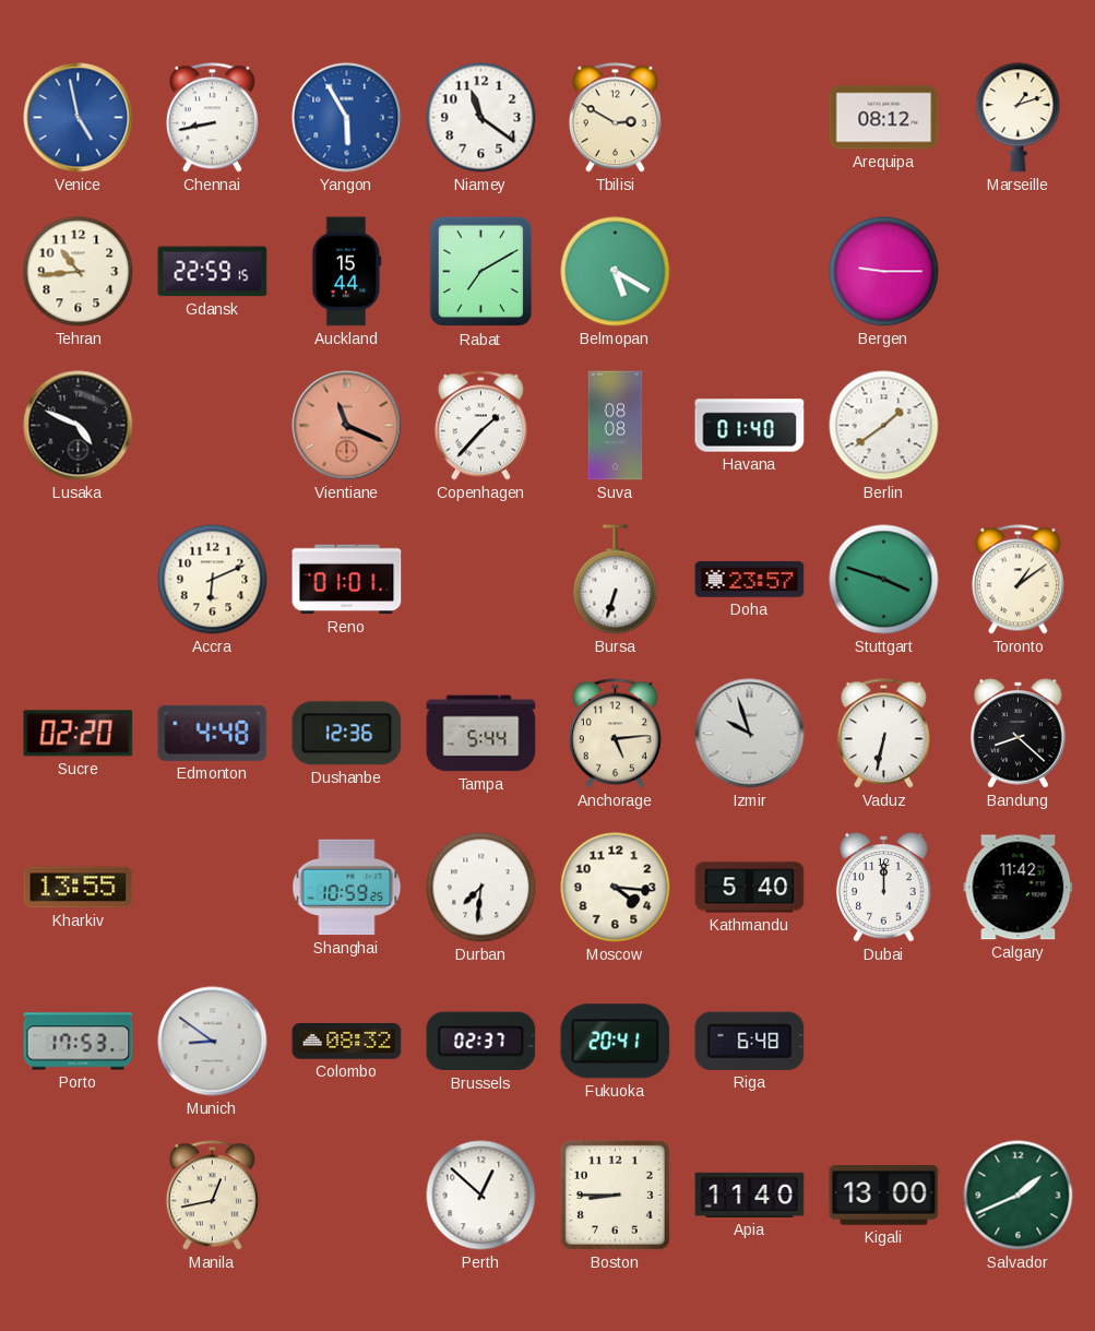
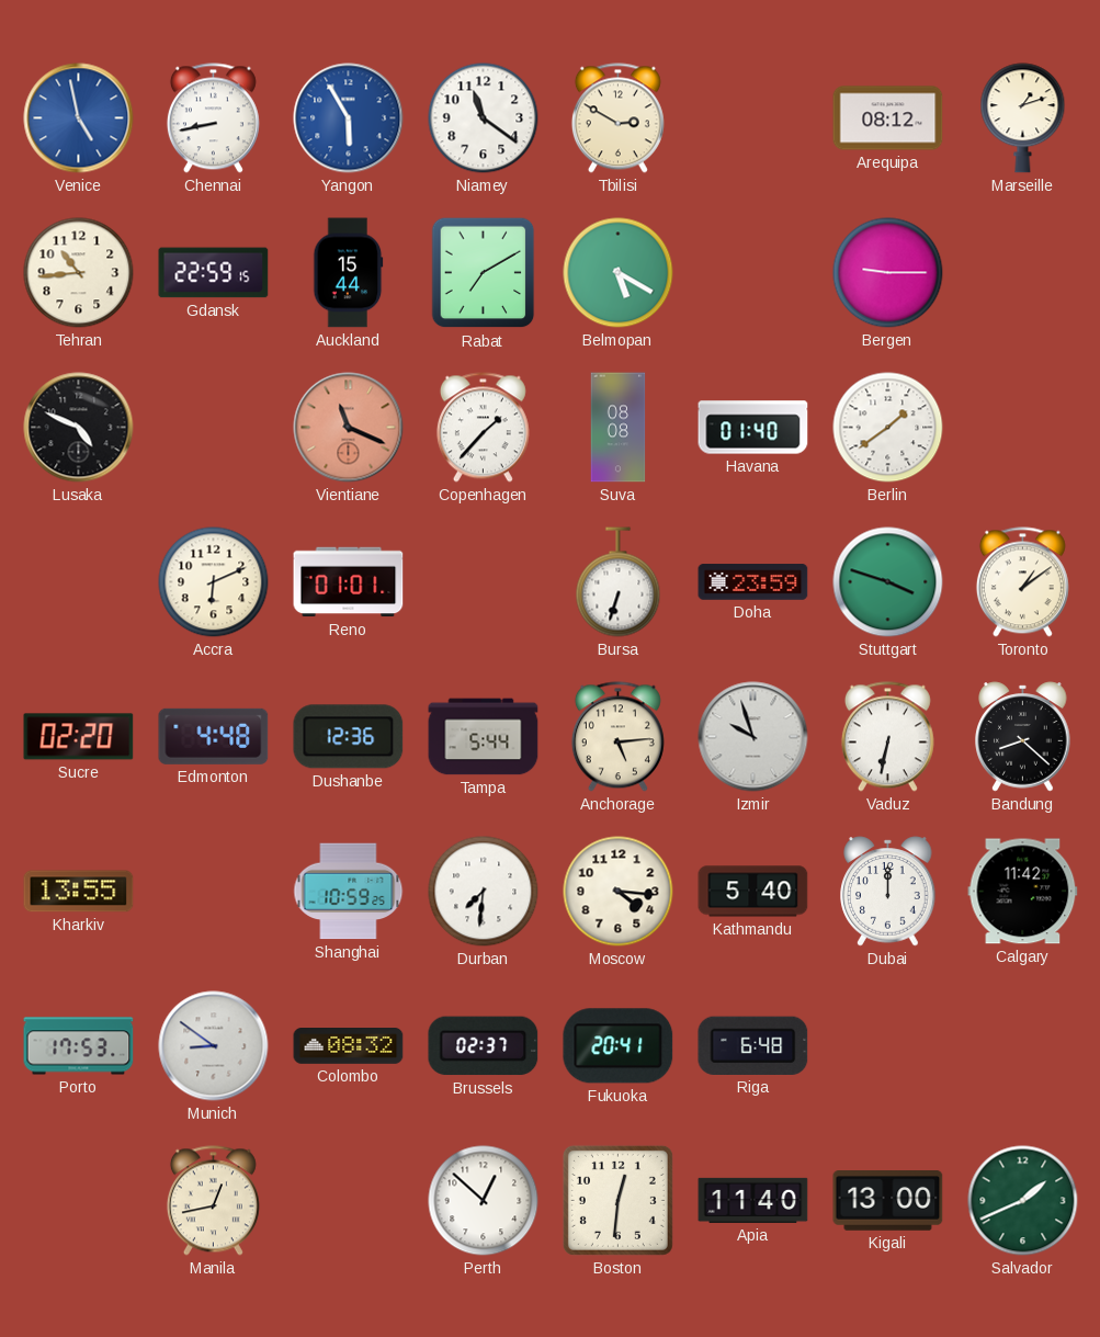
Doha: 23:57 -> 23:59 (753, 582)
Boston: 8:45 -> 12:31 (617, 1200)
